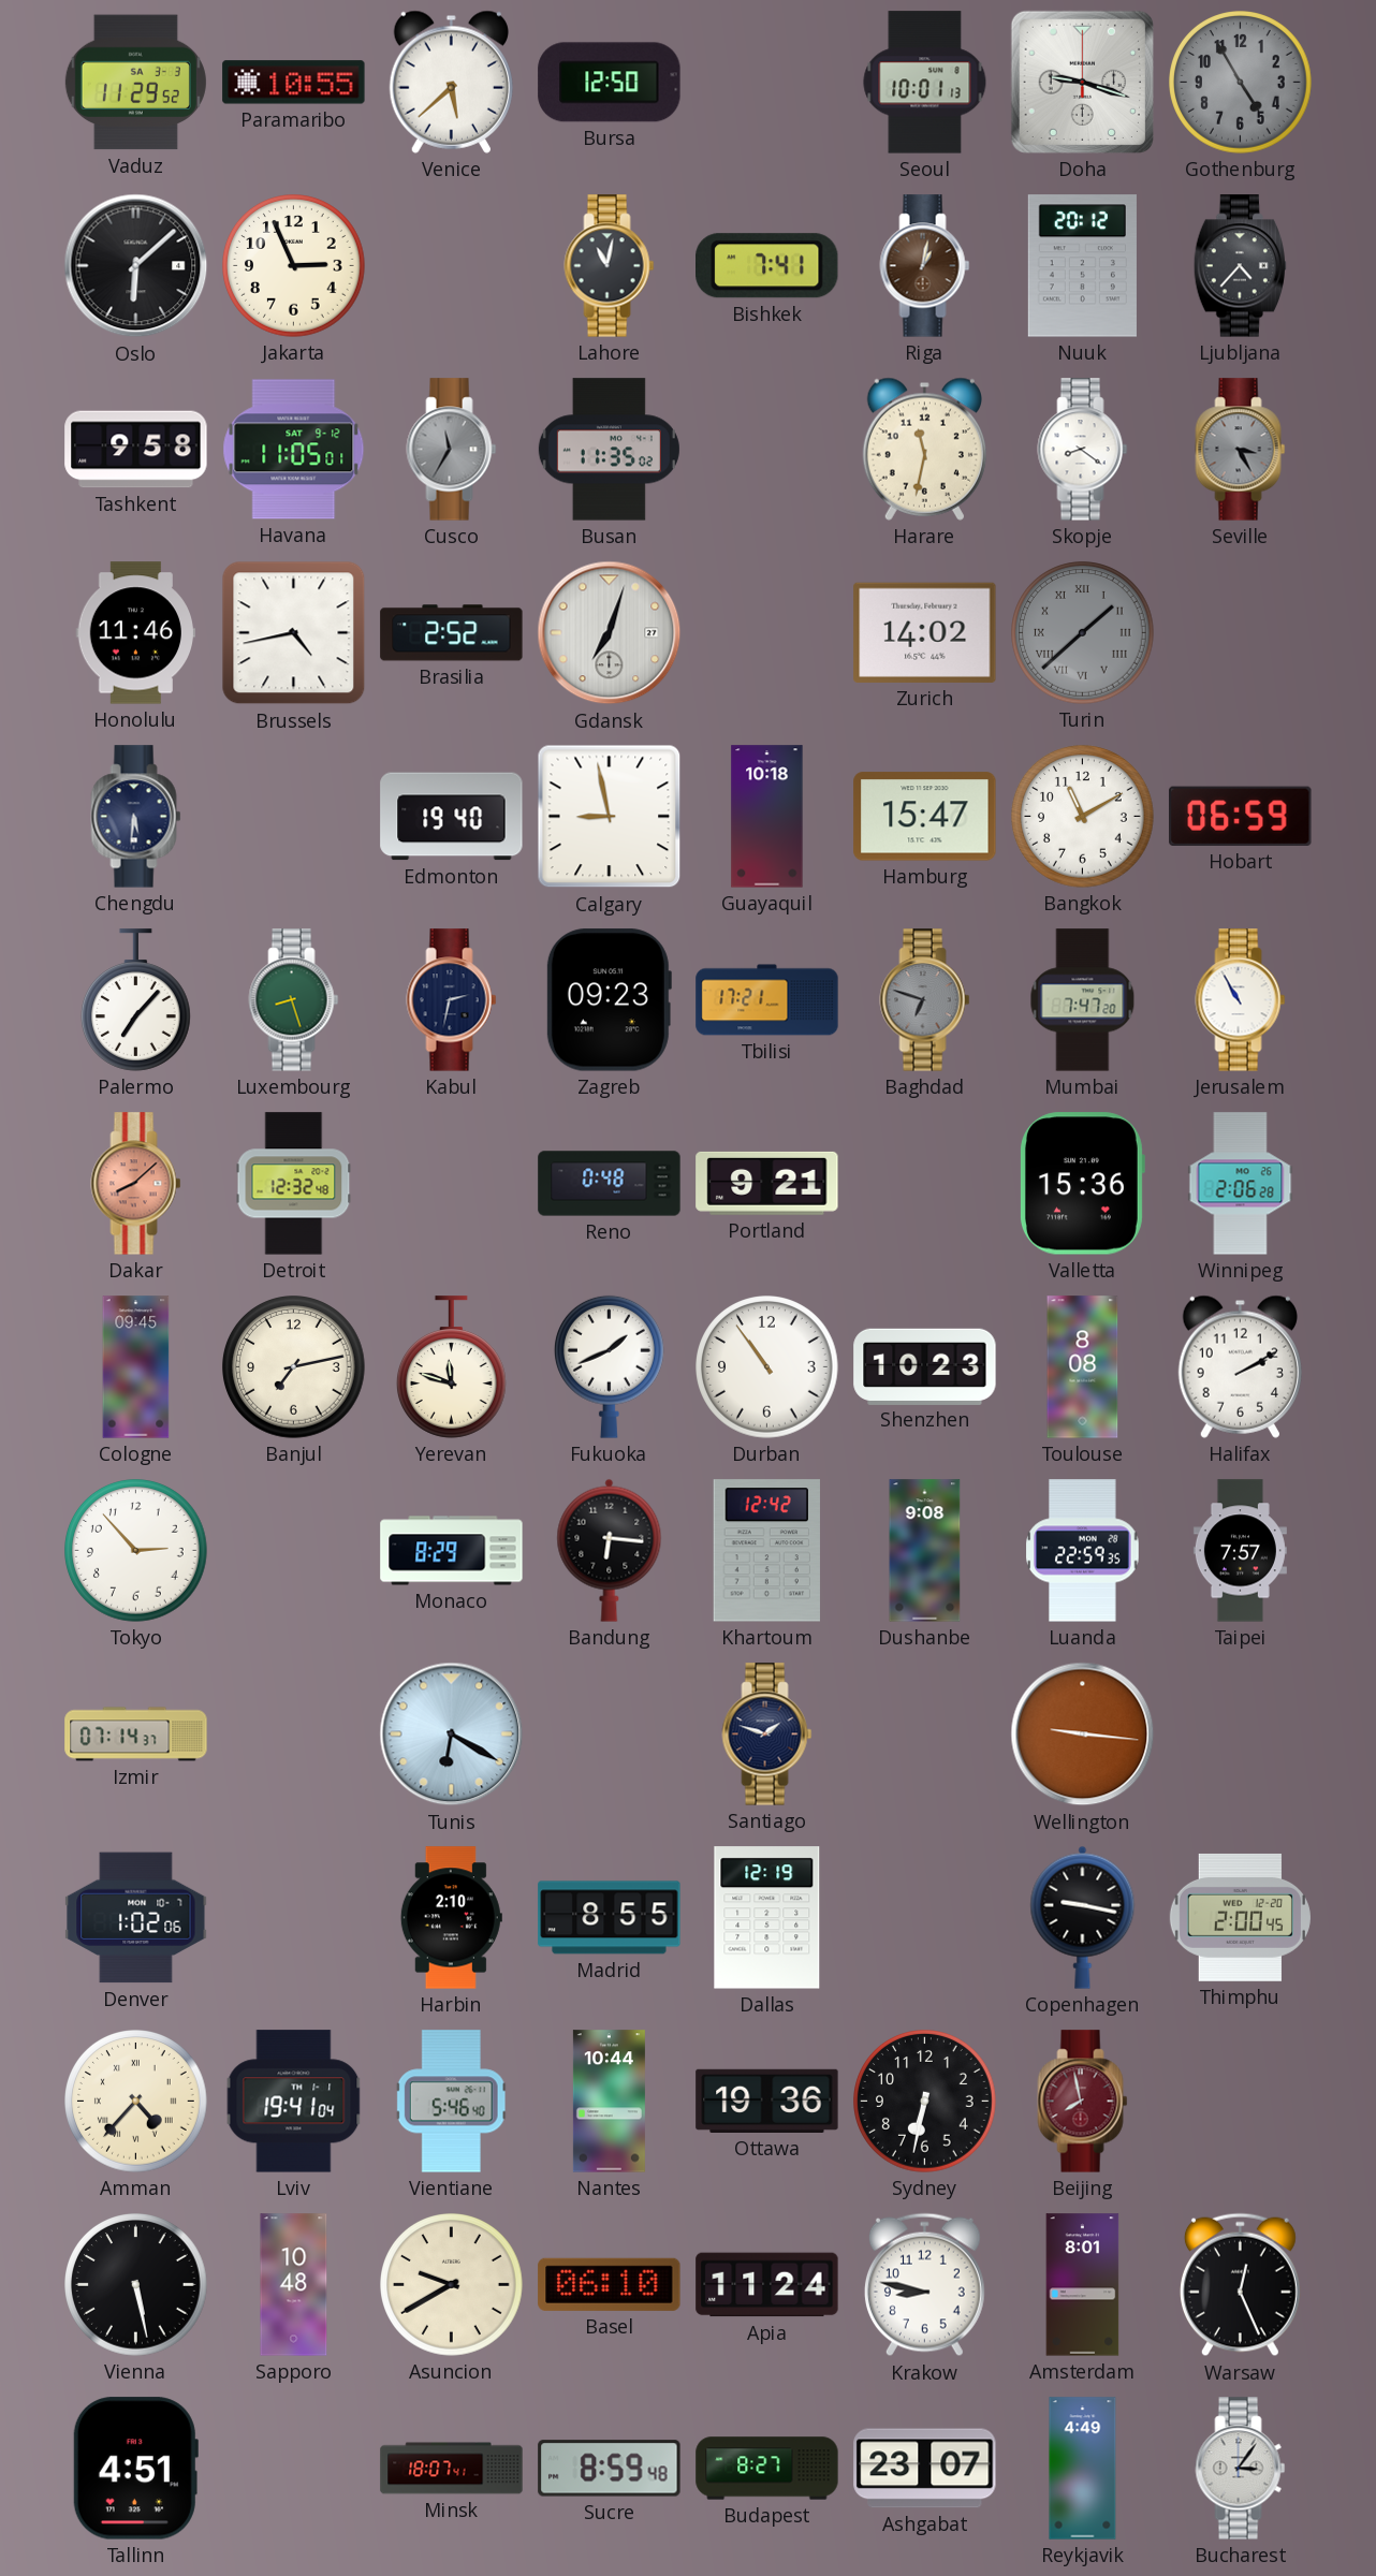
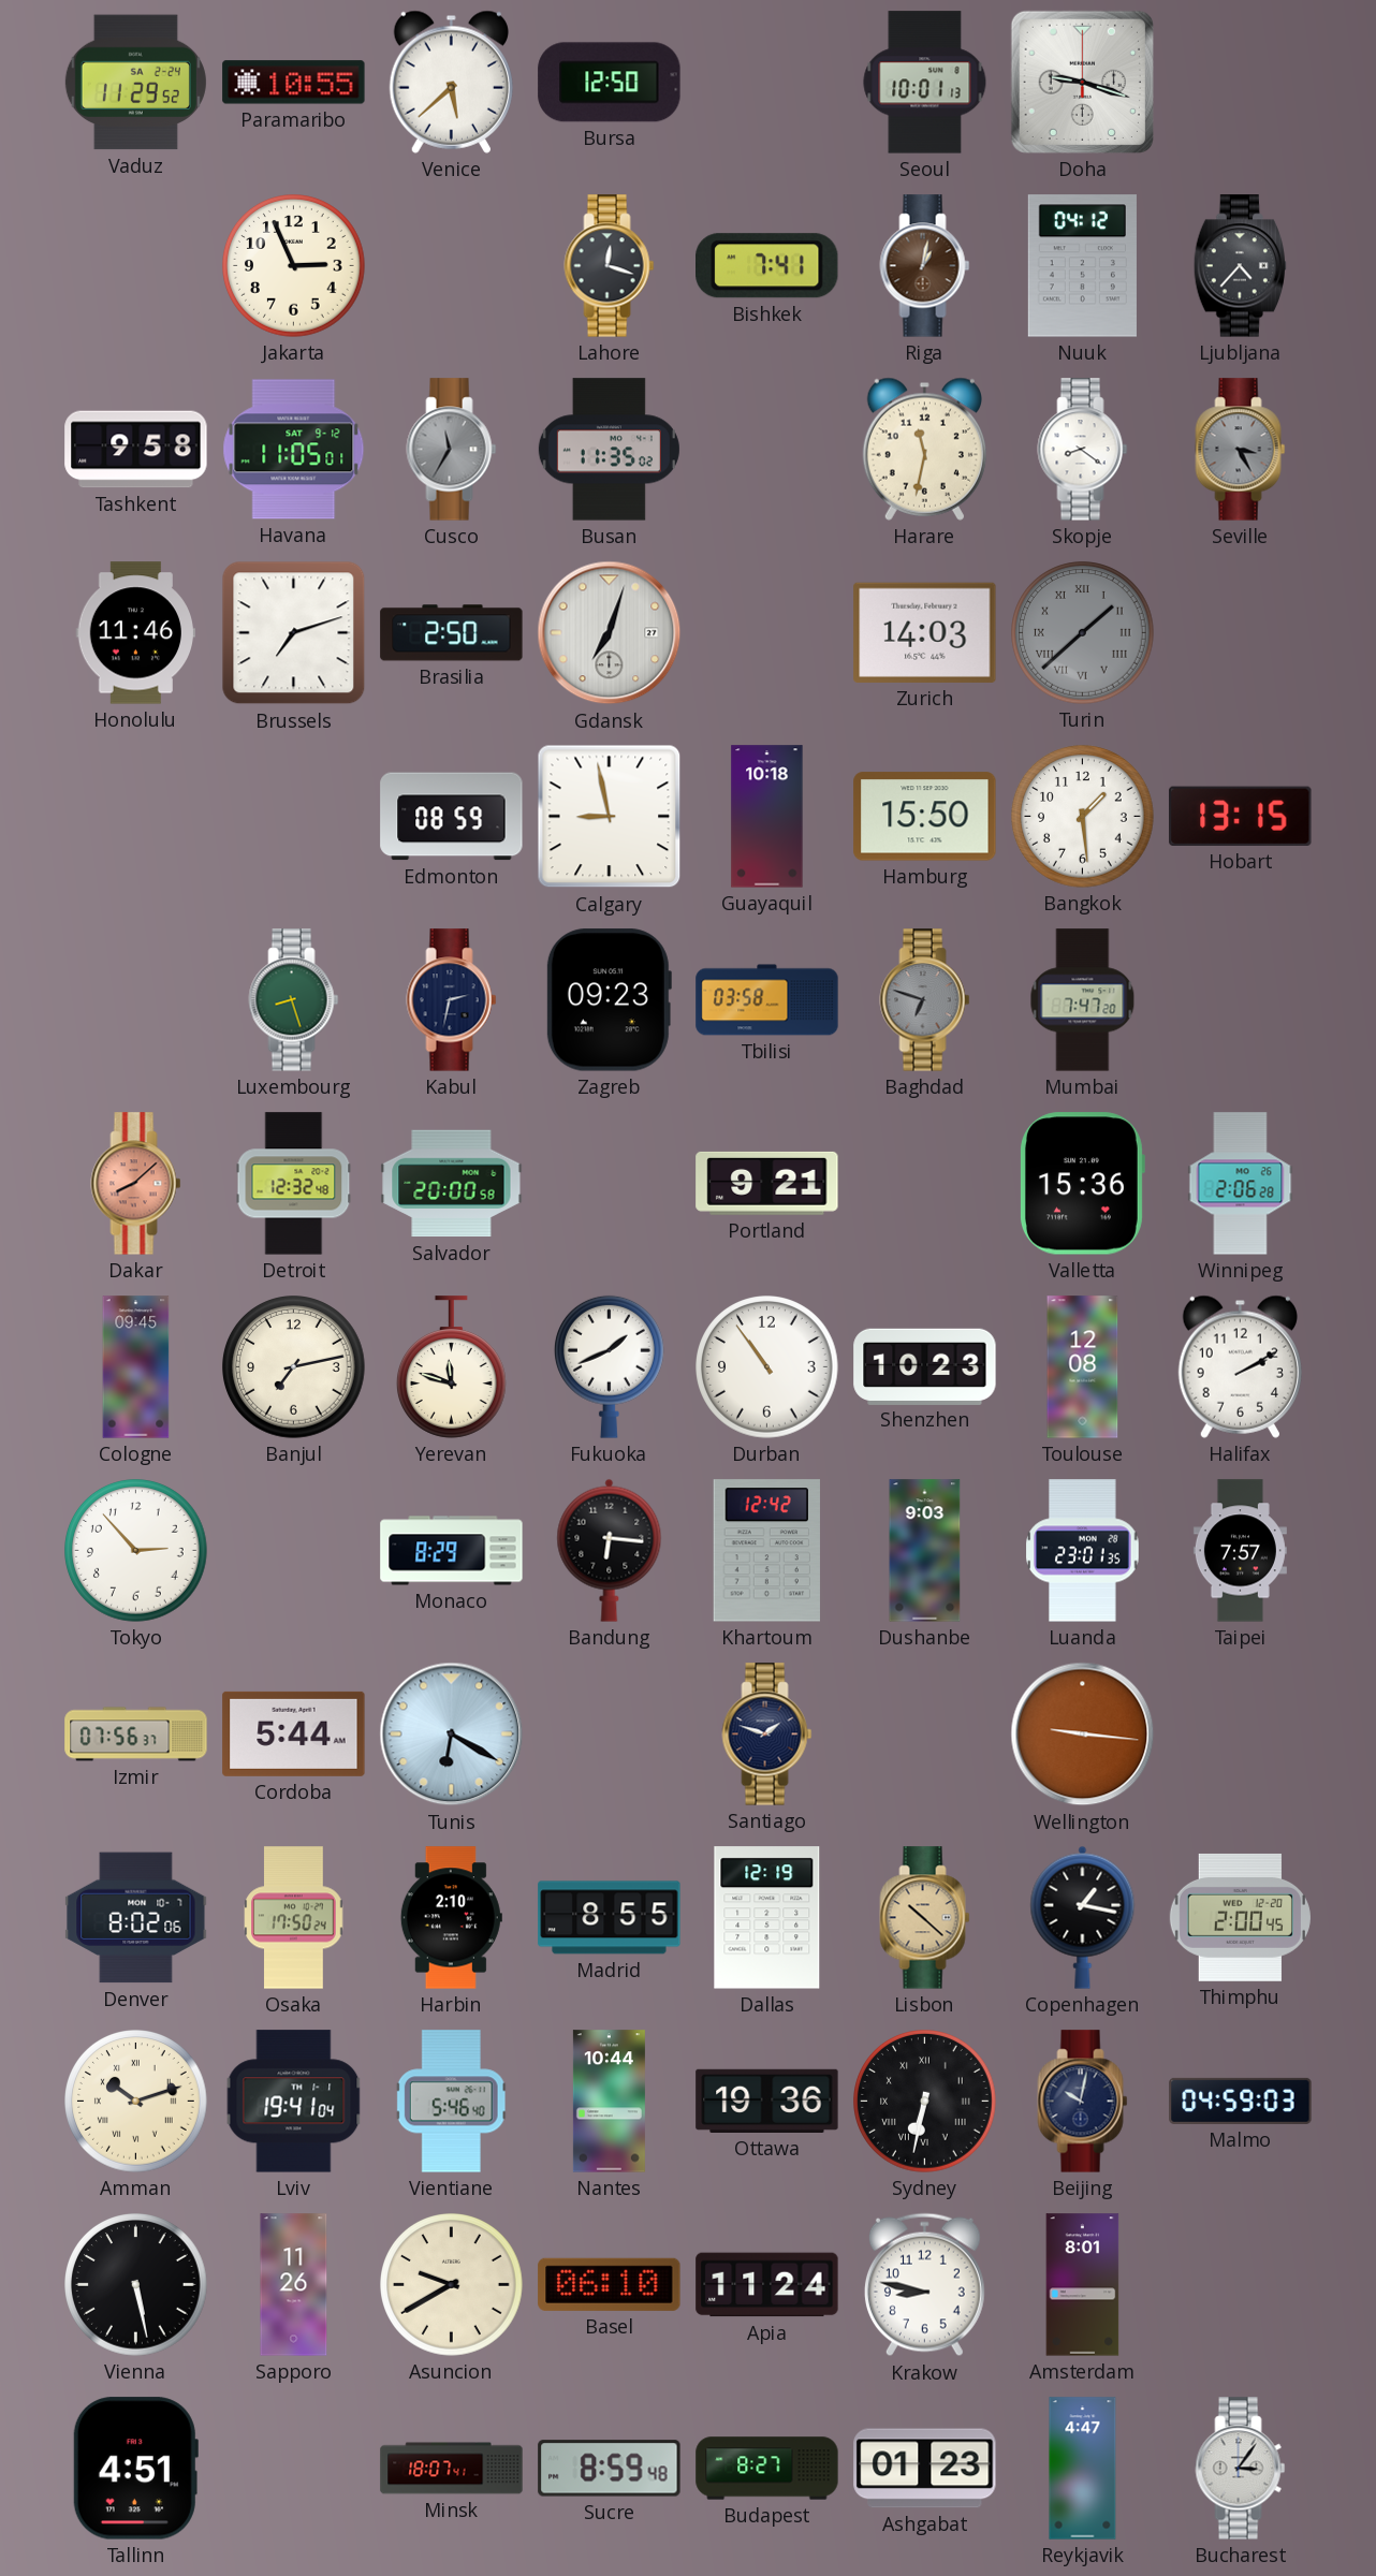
Vaduz date: SA 3-3 -> SA 2-24 (135, 83)
Gothenburg: 4:55 -> none (1241, 83)
Oslo: 6:08 -> none (136, 266)
Lahore: 11:02 -> 12:18 (610, 266)
Nuuk: 20:12 -> 04:12 (1082, 266)
Brussels: 4:43 -> 7:12 (294, 633)
Brasilia: 2:52 -> 2:50 (452, 633)
Zurich: 14:02 -> 14:03 (925, 632)
Chengdu: 5:31 -> none (136, 817)
Edmonton: 19:40 -> 08:59 (452, 817)
Hamburg: 15:47 -> 15:50 (925, 817)
Bangkok: 11:10 -> 1:29 (1083, 817)
Hobart: 06:59 -> 13:15 (1241, 816)
Palermo: 7:07 -> none (135, 1000)
Tbilisi: 17:21 -> 03:58 (767, 1000)
Jerusalem: 10:55 -> none (1241, 1000)
Salvador: none -> 20:00 (452, 1184)
Reno: 0:48 -> none (610, 1184)
Toulouse: 8:08 -> 12:08 (1083, 1367)
Dushanbe: 9:08 -> 9:03 (925, 1551)
Luanda: 22:59 -> 23:01 (1083, 1551)
Izmir: 07:14 -> 07:56 (136, 1735)
Cordoba: none -> 5:44 (294, 1733)
Denver: 1:02 -> 8:02 (136, 1918)
Osaka: none -> 17:50 (294, 1918)
Lisbon: none -> 10:22 (925, 1918)
Copenhagen: 9:17 -> 1:17 (1083, 1917)
Amman: 4:37 -> 10:12 (136, 2102)
Sydney numerals: Arabic -> Roman (925, 2102)
Beijing: 7:58 -> 10:02 (1083, 2102)
Beijing dial: burgundy -> navy (1083, 2102)
Malmo: none -> 04:59 (1241, 2101)
Sapporo: 10:48 -> 11:26 (294, 2285)
Warsaw: 12:26 -> none (1240, 2285)
Ashgabat: 23:07 -> 01:23 (925, 2469)
Reykjavik: 4:49 -> 4:47 (1083, 2469)
